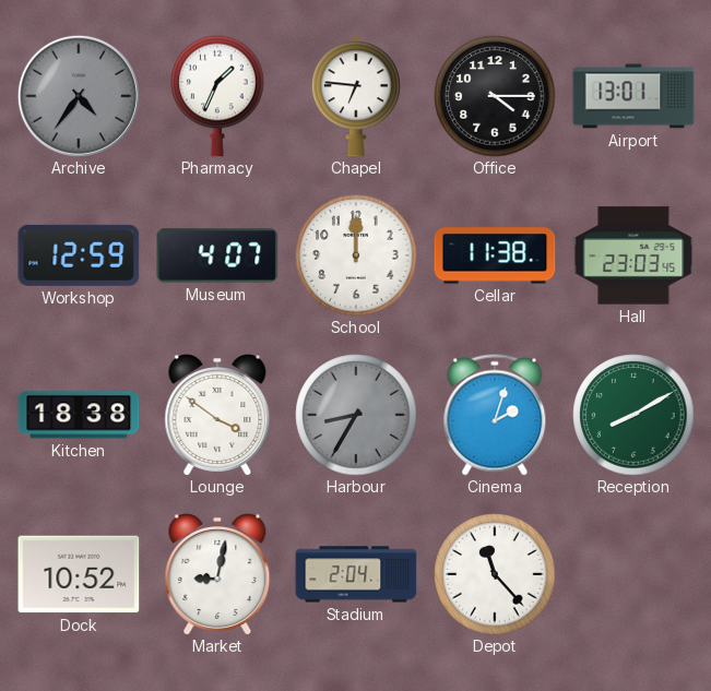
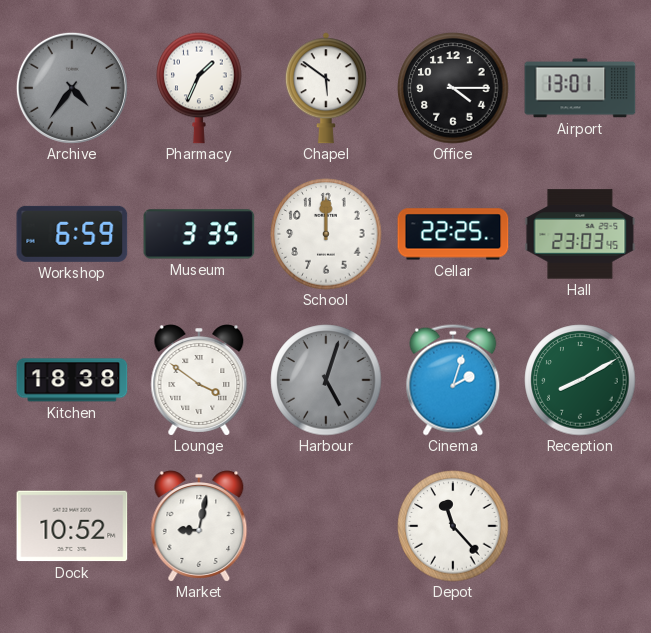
Chapel: 6:46 -> 5:51 (326, 88)
Workshop: 12:59 -> 6:59 (72, 234)
Museum: 4:07 -> 3:35 (199, 234)
Cellar: 11:38 -> 22:25 (453, 234)
Harbour: 8:35 -> 5:03 (326, 380)
Stadium: 2:04 -> none (356, 574)
